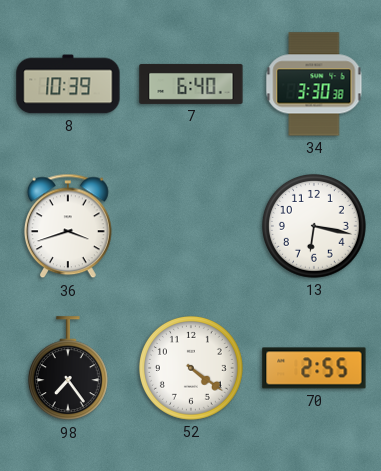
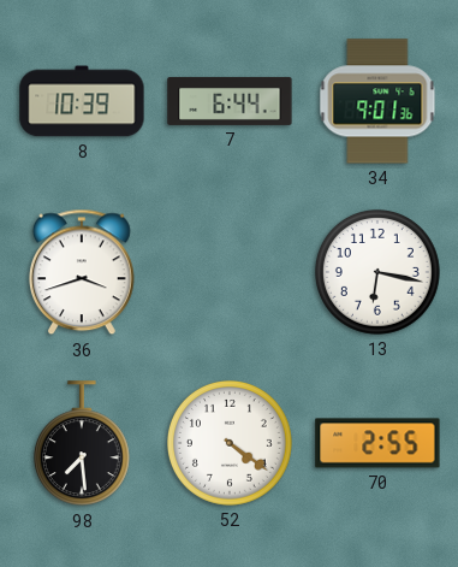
7: 6:40 -> 6:44 (230, 101)
34: 3:30 -> 9:01 (377, 101)
98: 7:24 -> 7:29 (82, 444)
